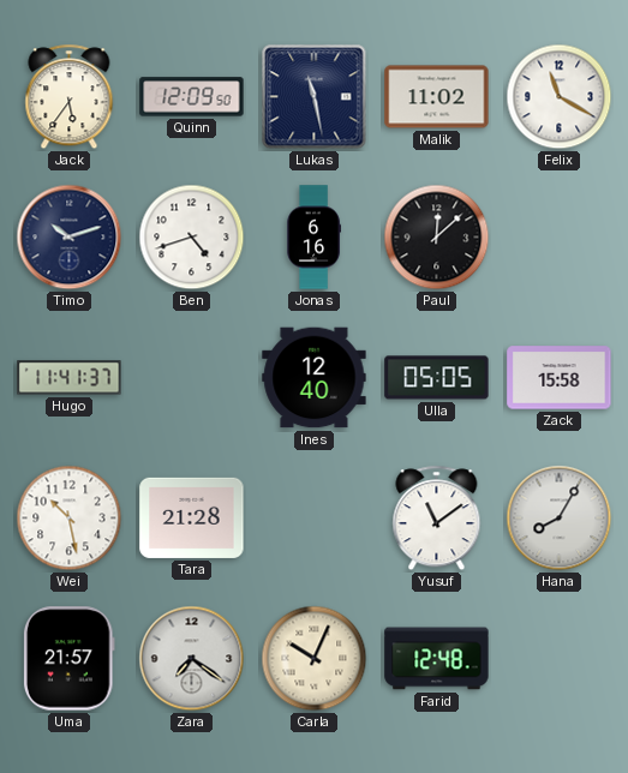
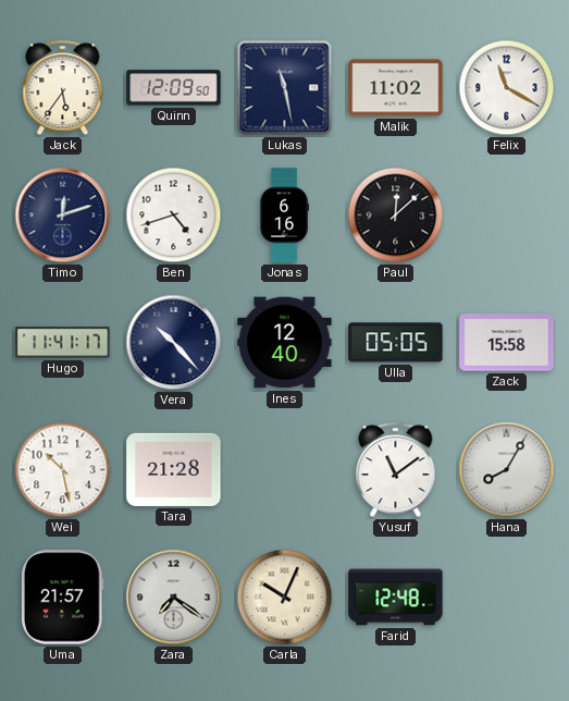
Timo: 10:12 -> 12:12 (63, 216)
Hugo: 11:41:37 -> 11:41:17 (63, 343)
Vera: none -> 10:23 (174, 343)
